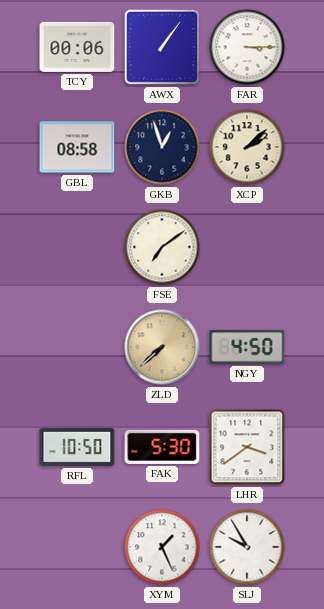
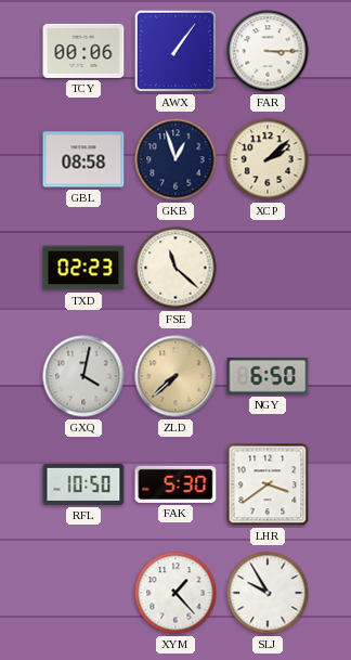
TXD: none -> 02:23 (83, 268)
FSE: 7:09 -> 11:22 (175, 268)
GXQ: none -> 4:02 (83, 376)
NGY: 4:50 -> 6:50 (268, 376)
XYM: 1:26 -> 1:23 (175, 593)
